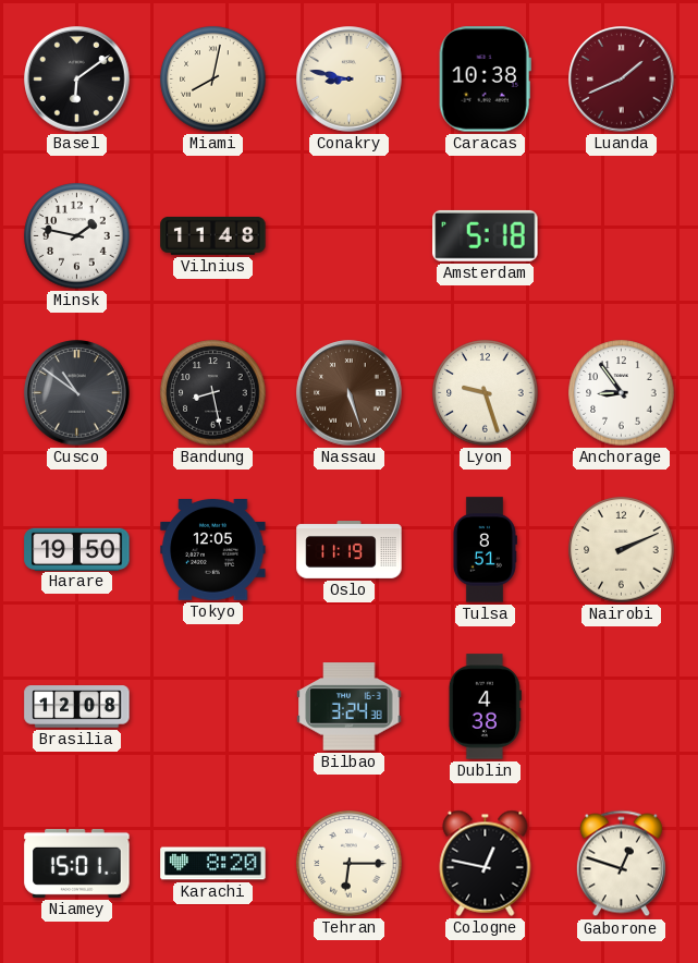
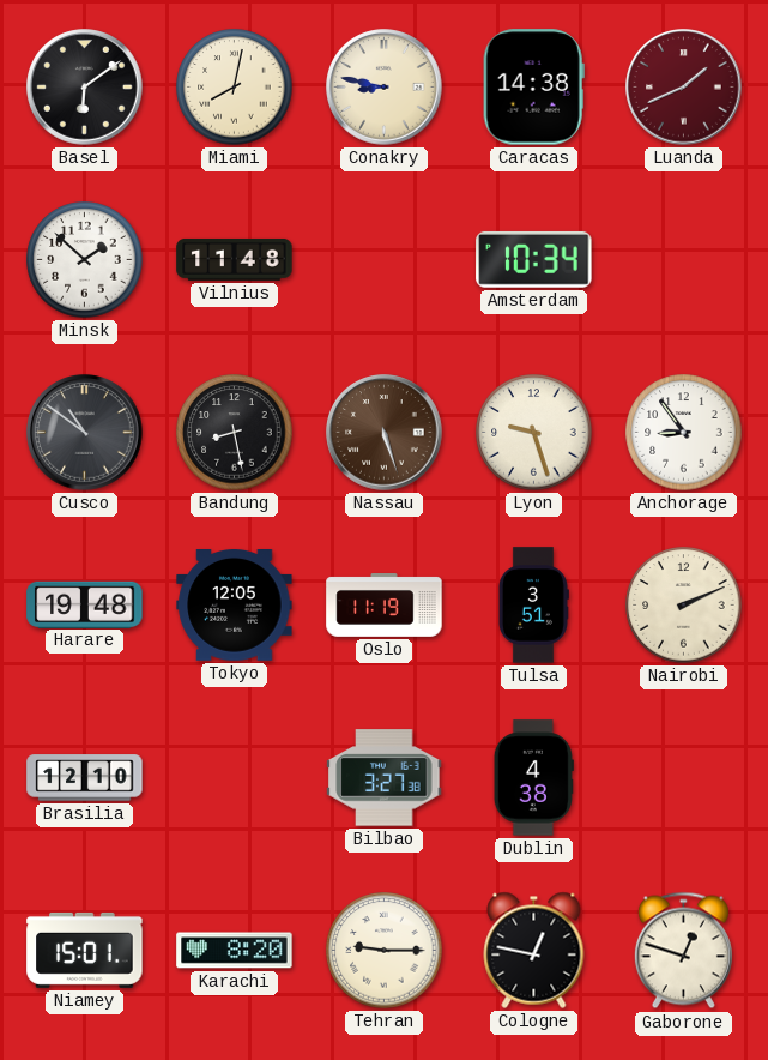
Caracas: 10:38 -> 14:38 (533, 88)
Minsk: 1:47 -> 1:52 (85, 260)
Amsterdam: 5:18 -> 10:34 (534, 259)
Harare: 19:50 -> 19:48 (85, 604)
Tulsa: 8:51 -> 3:51 (533, 606)
Brasilia: 12:08 -> 12:10 (85, 778)
Bilbao: 3:24 -> 3:27 (385, 778)
Tehran: 6:15 -> 9:15 (385, 951)
